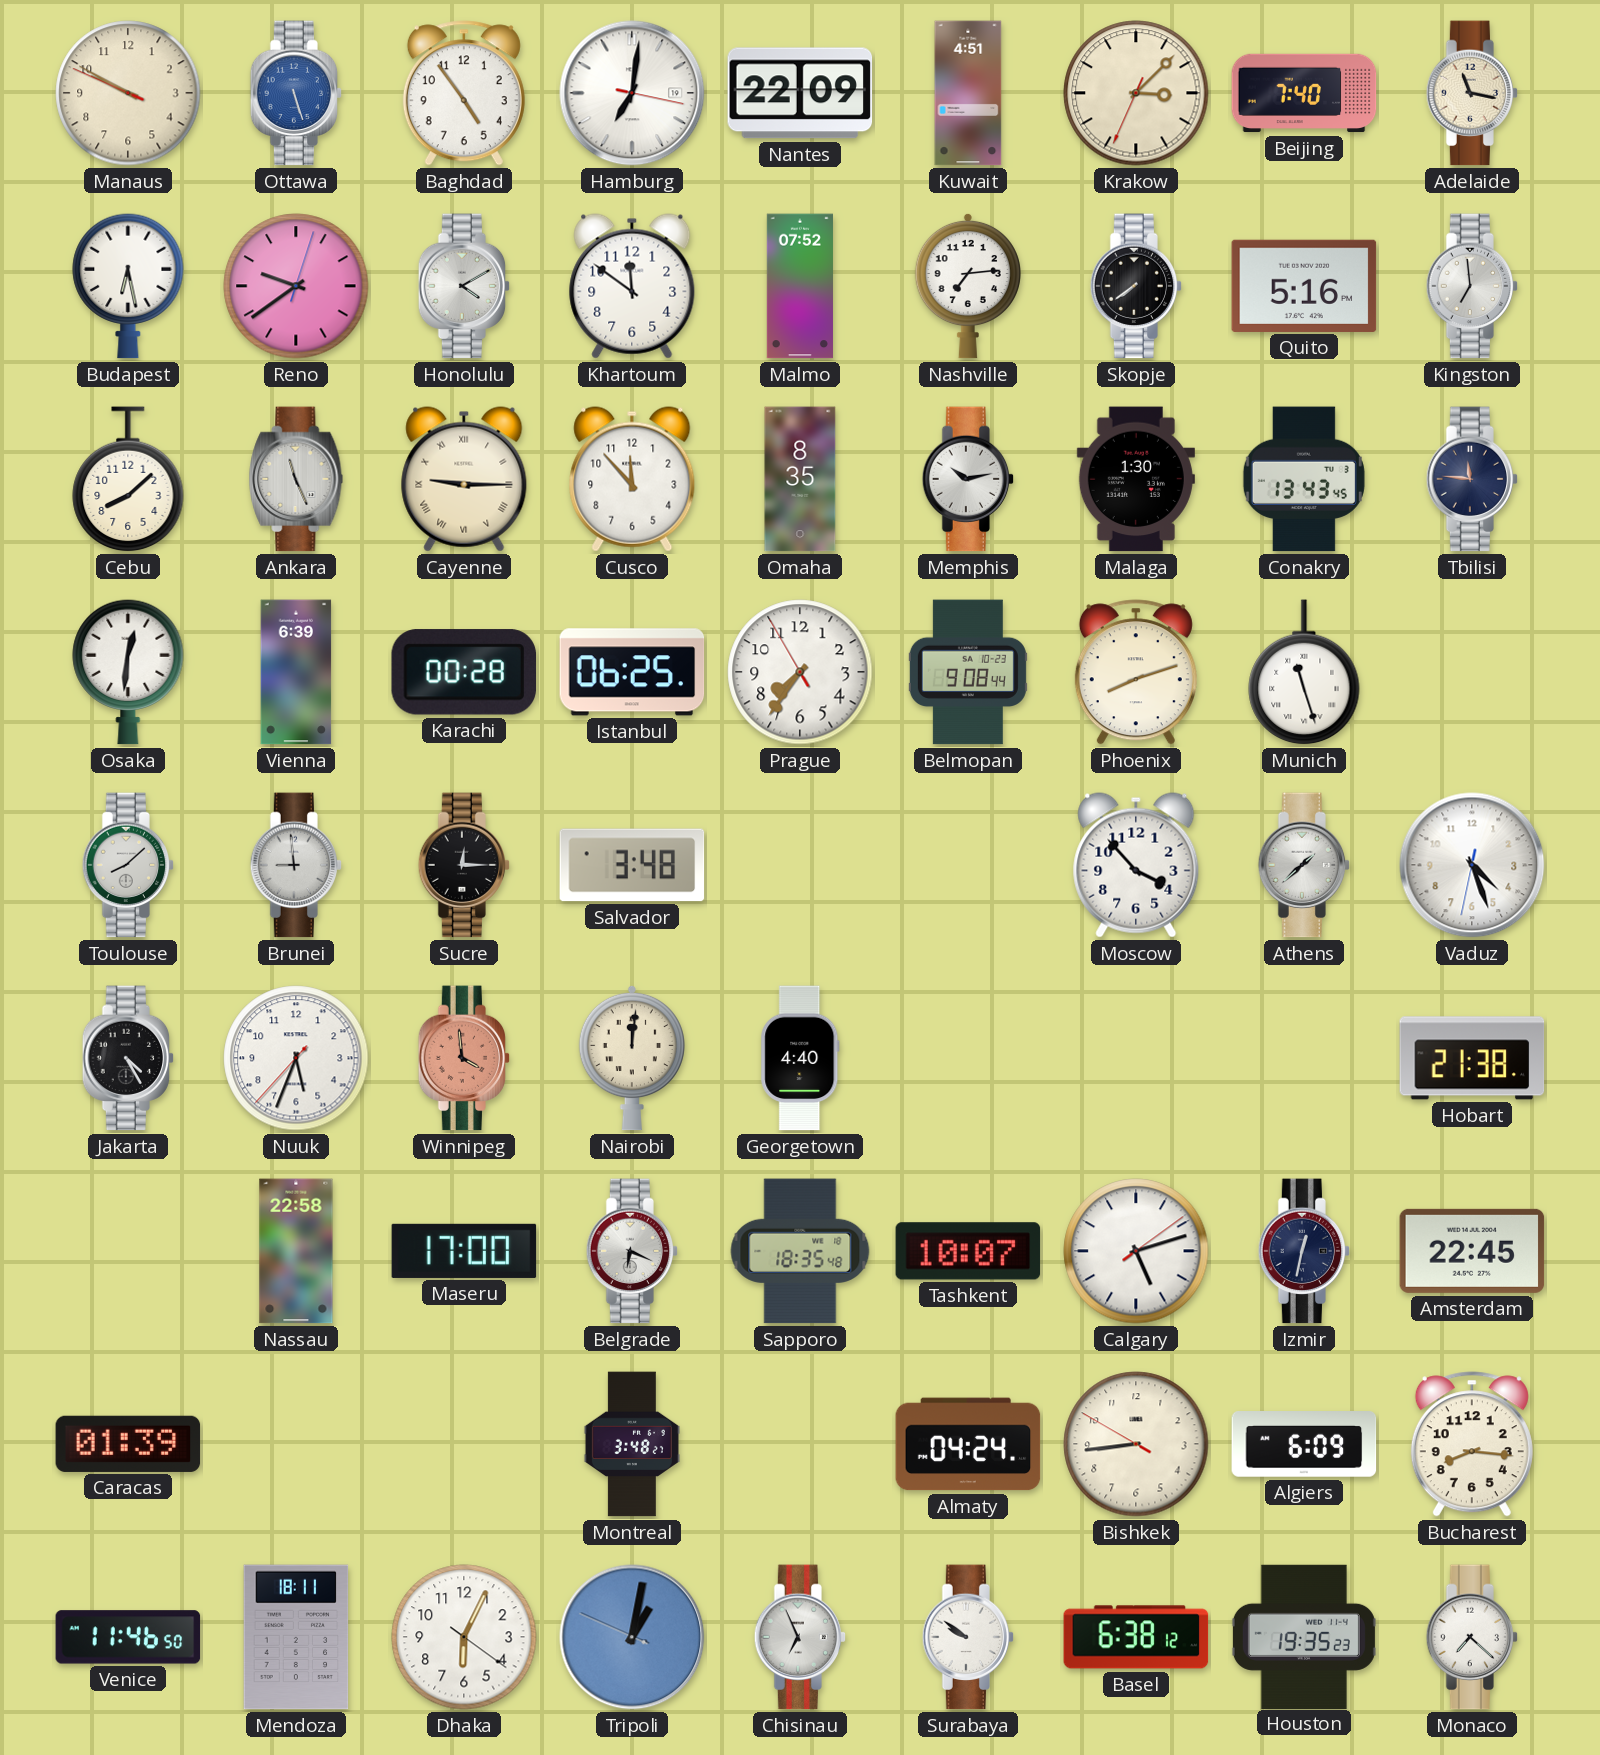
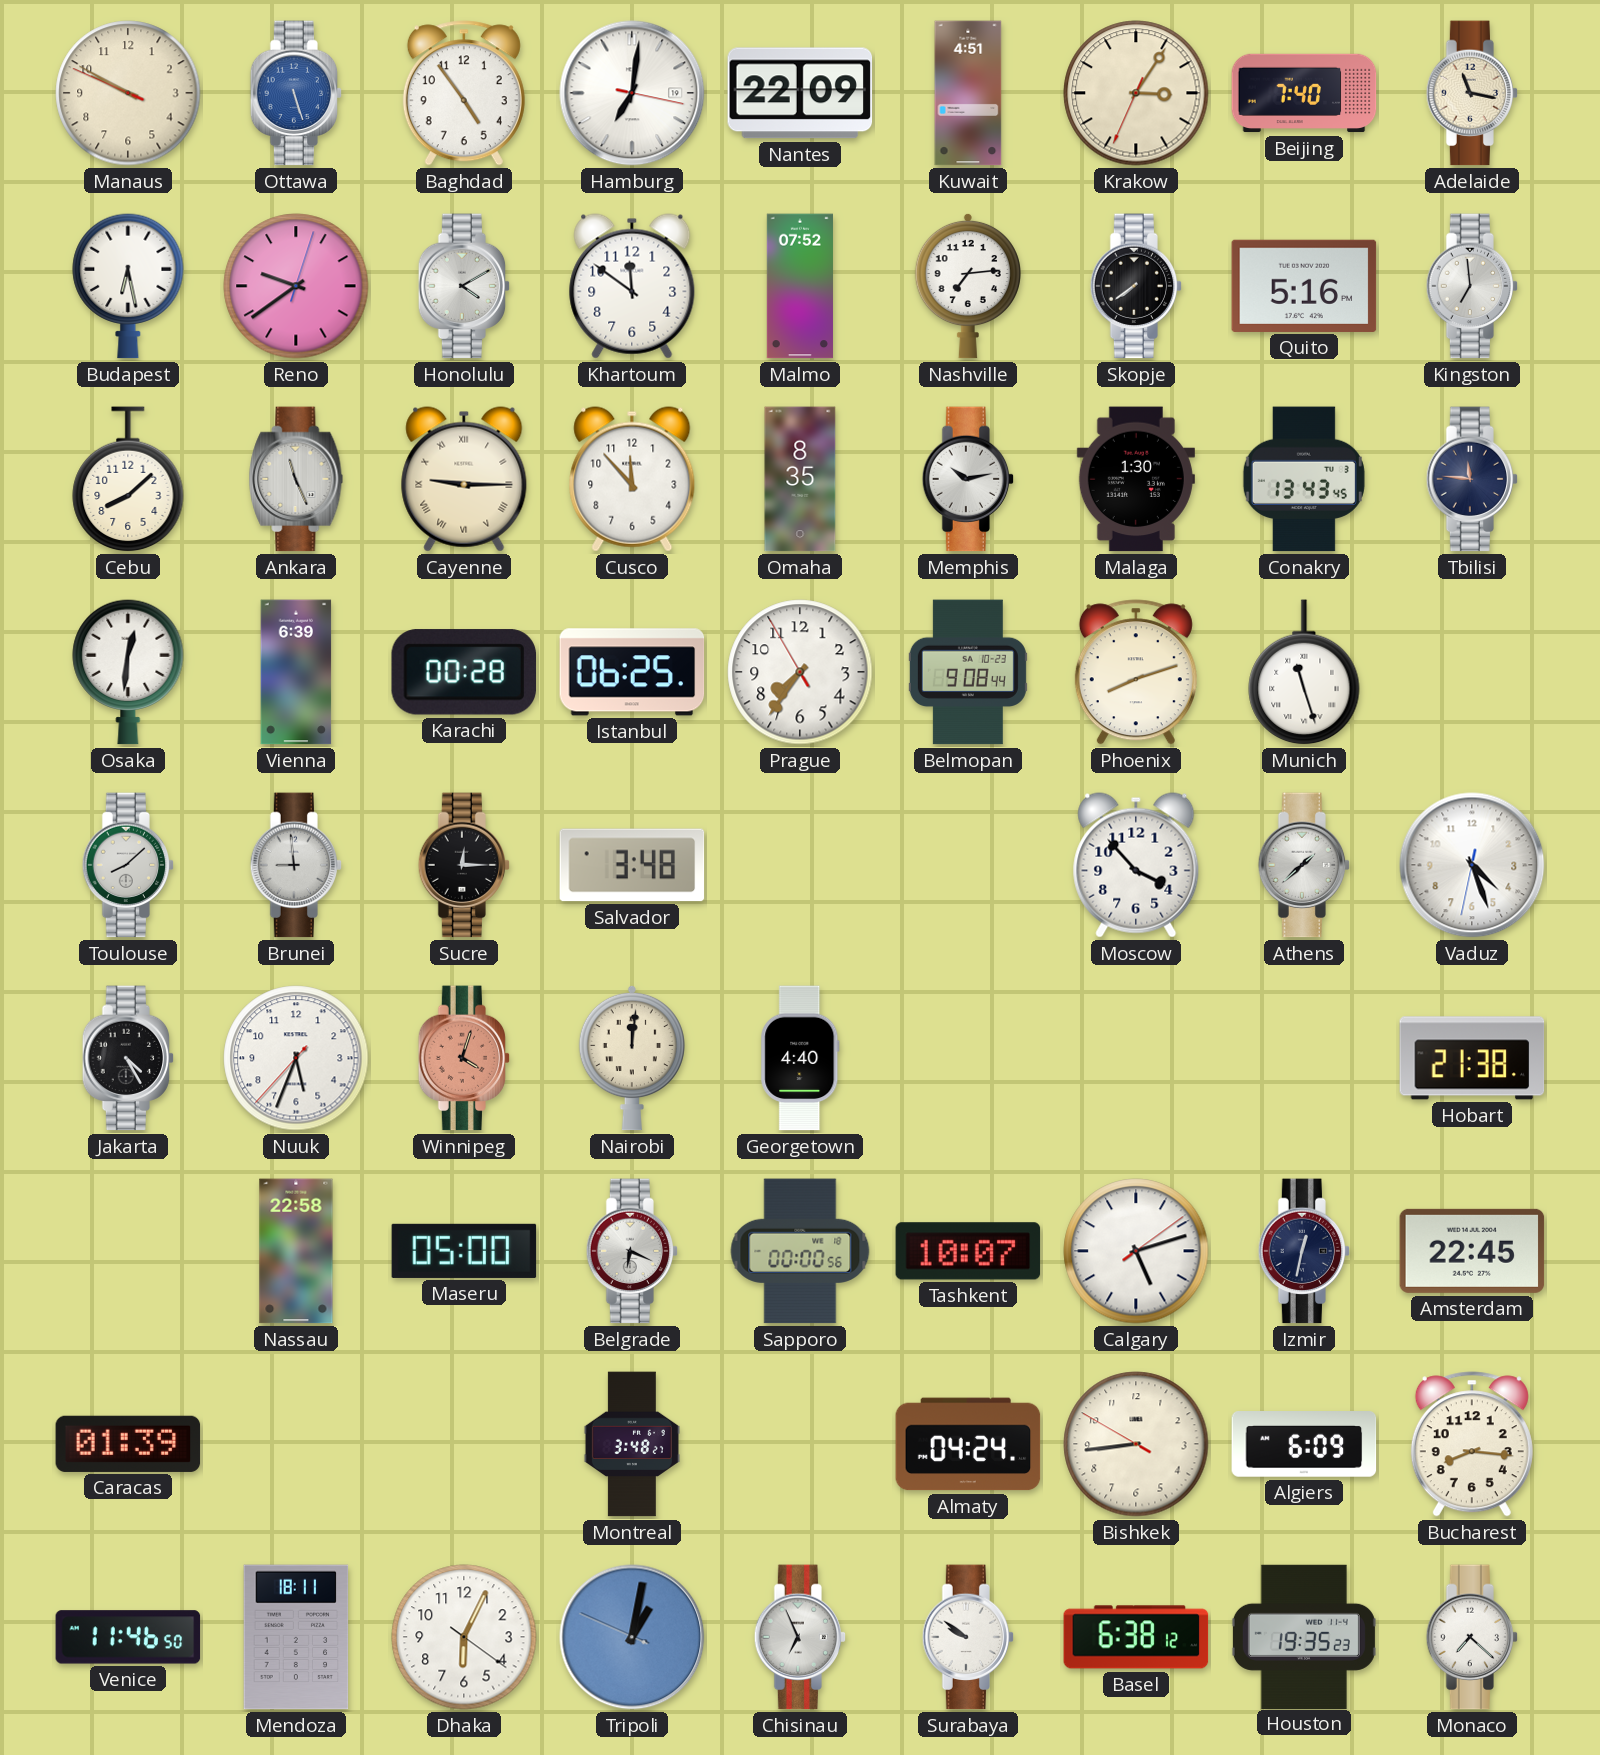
Krakow: 3:07 -> 3:05 (1136, 93)
Winnipeg: 3:59 -> 4:03 (464, 1058)
Maseru: 17:00 -> 05:00 (464, 1251)
Sapporo: 18:35 -> 00:00 (800, 1251)
